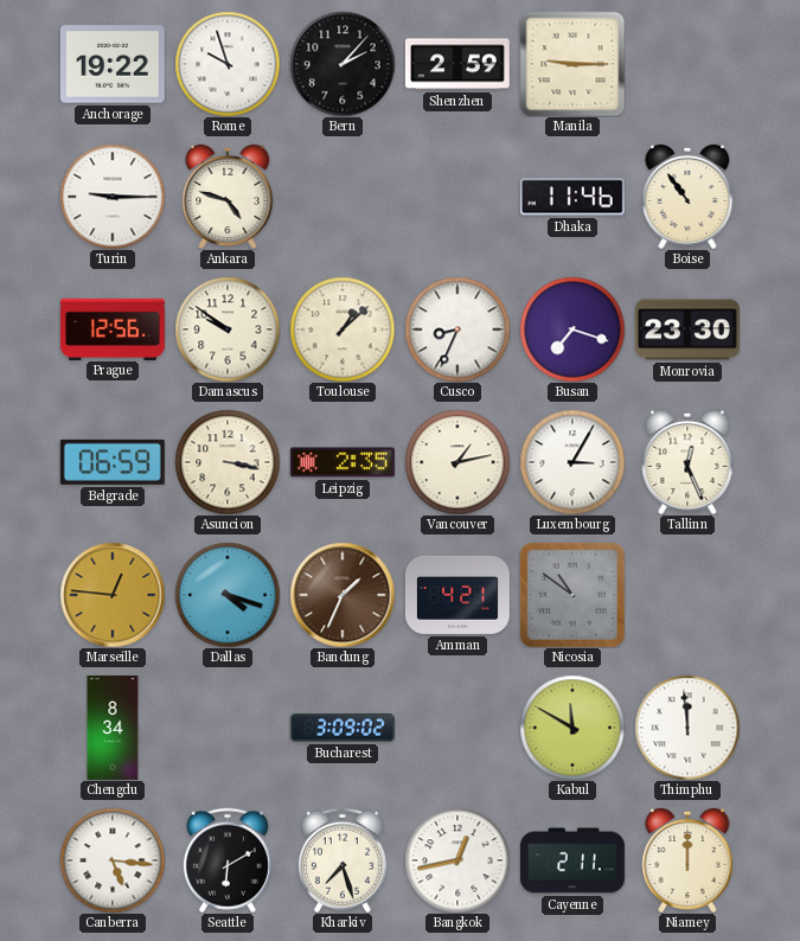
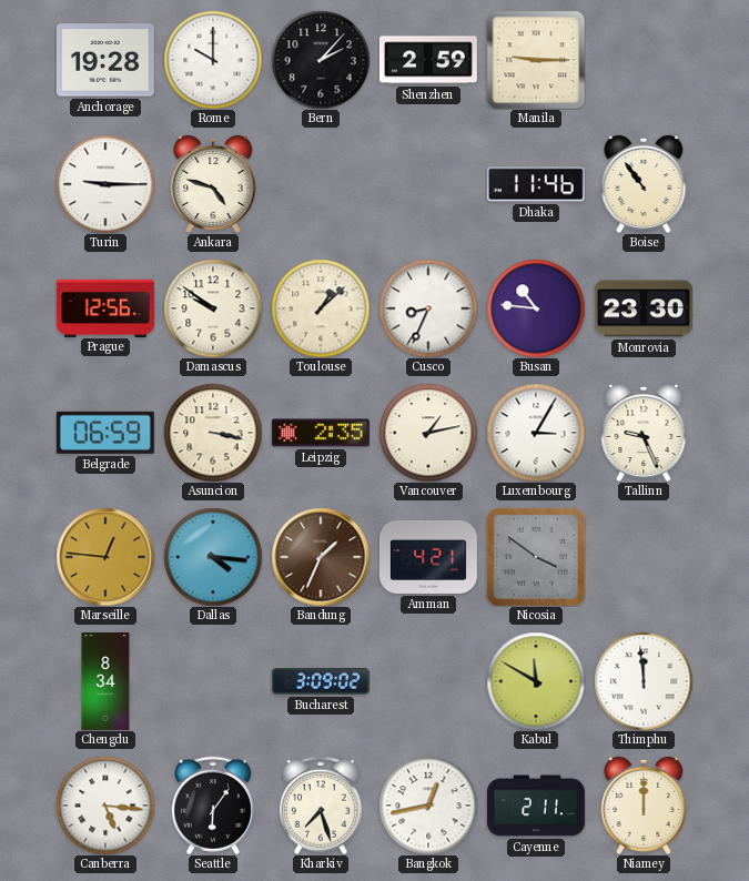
Anchorage: 19:22 -> 19:28 (105, 60)
Rome: 9:57 -> 10:00 (213, 60)
Busan: 7:18 -> 10:46 (536, 308)
Tallinn: 12:26 -> 9:26 (644, 433)
Dallas: 4:18 -> 4:16 (213, 557)
Nicosia: 10:51 -> 3:51 (536, 557)
Seattle: 6:10 -> 6:06 (213, 806)
